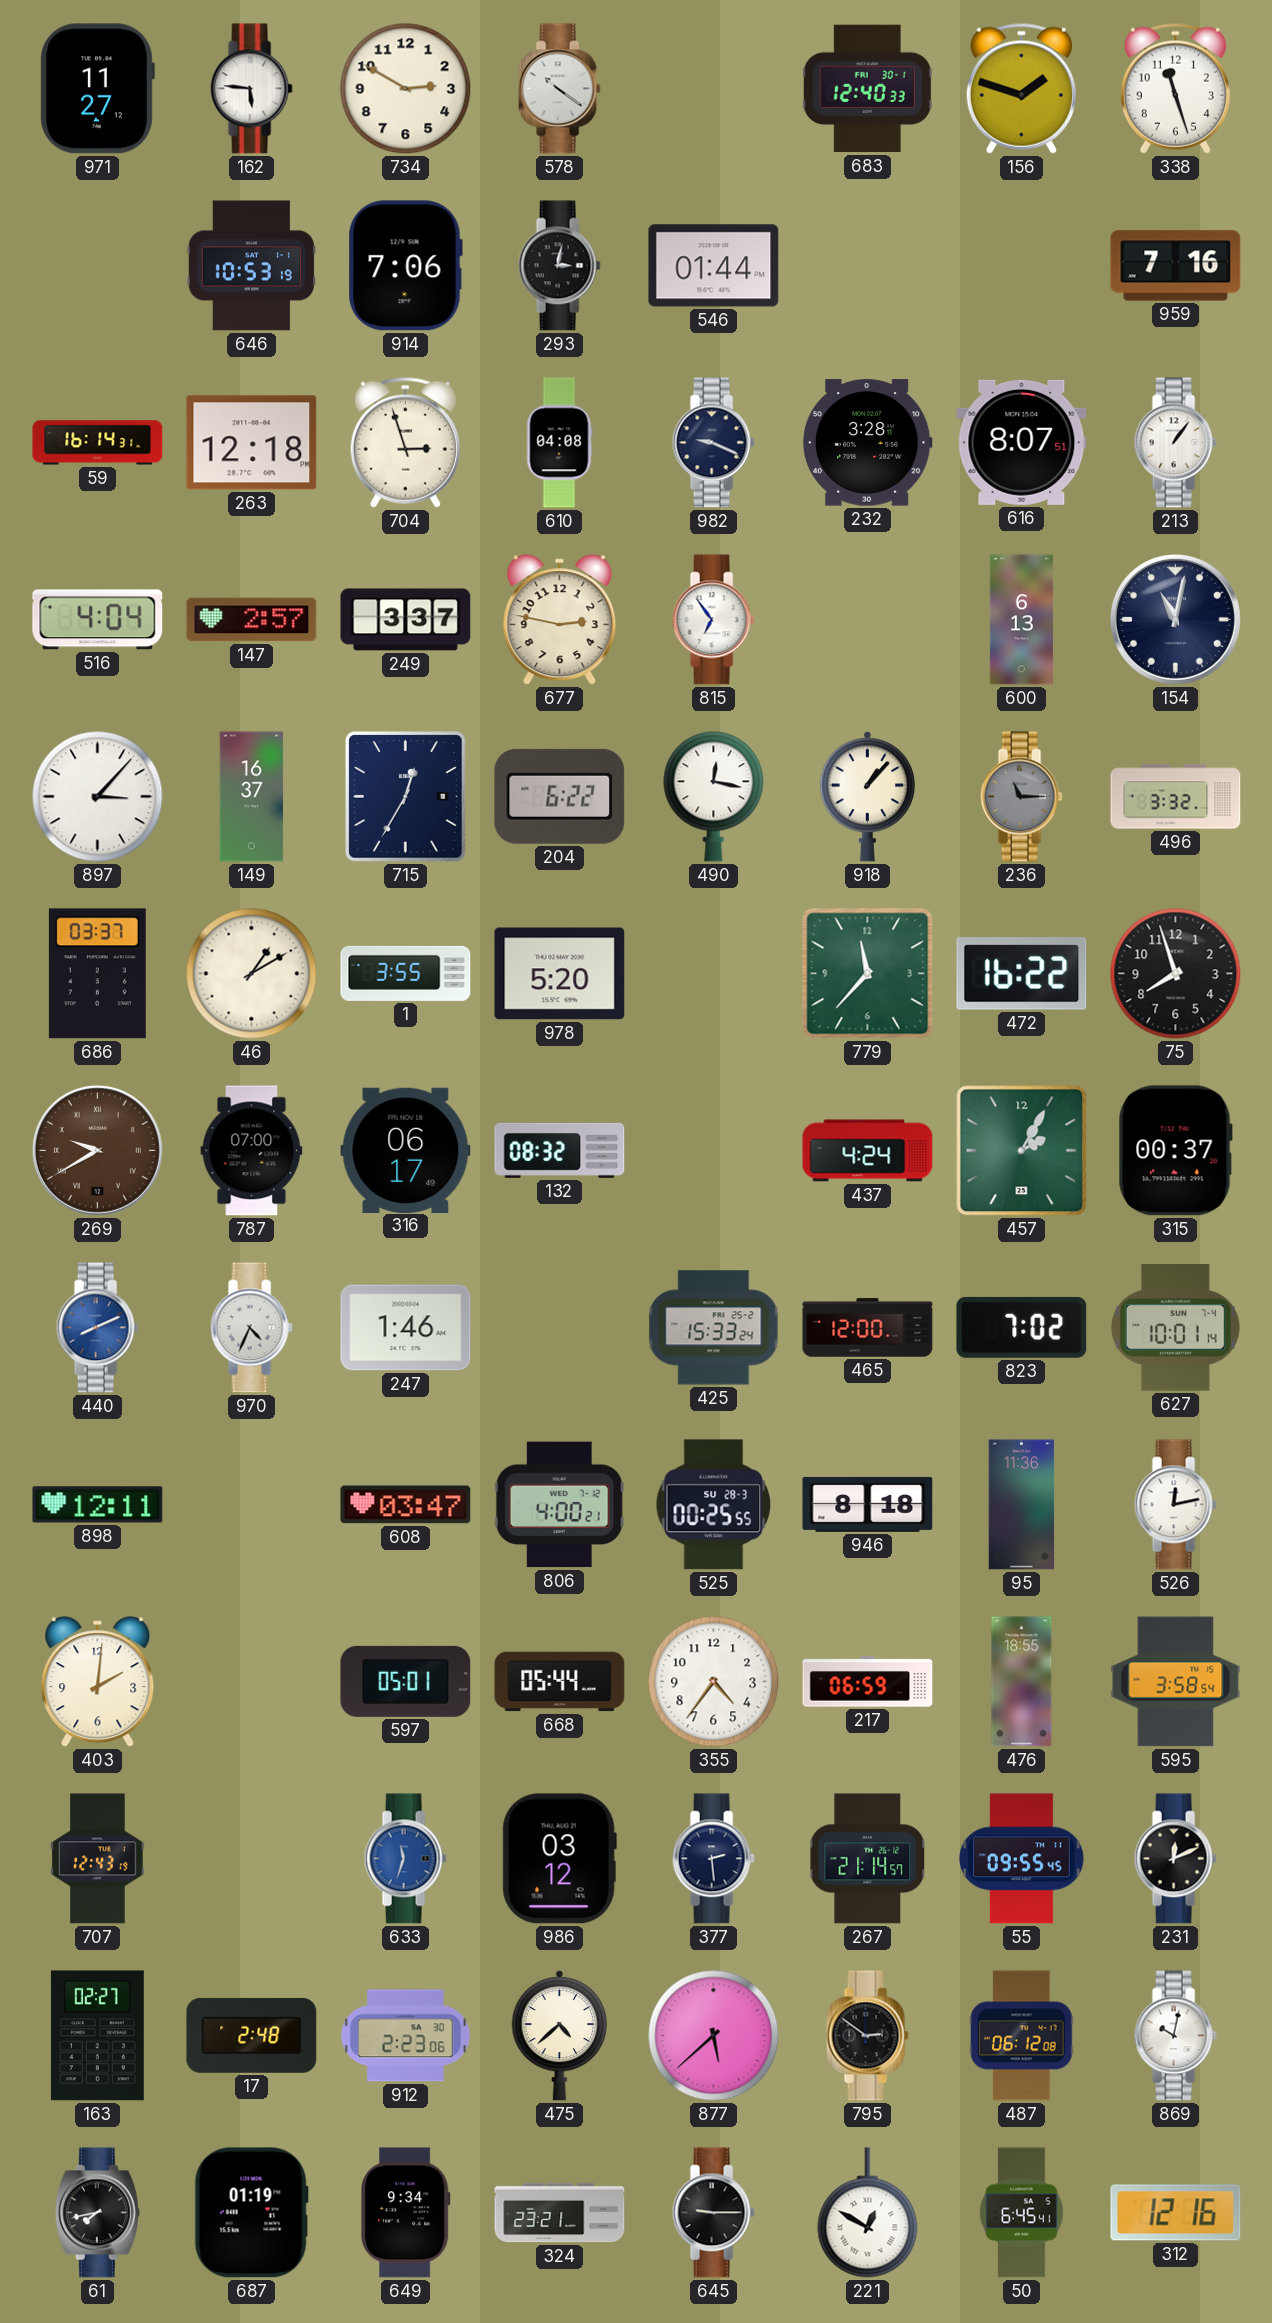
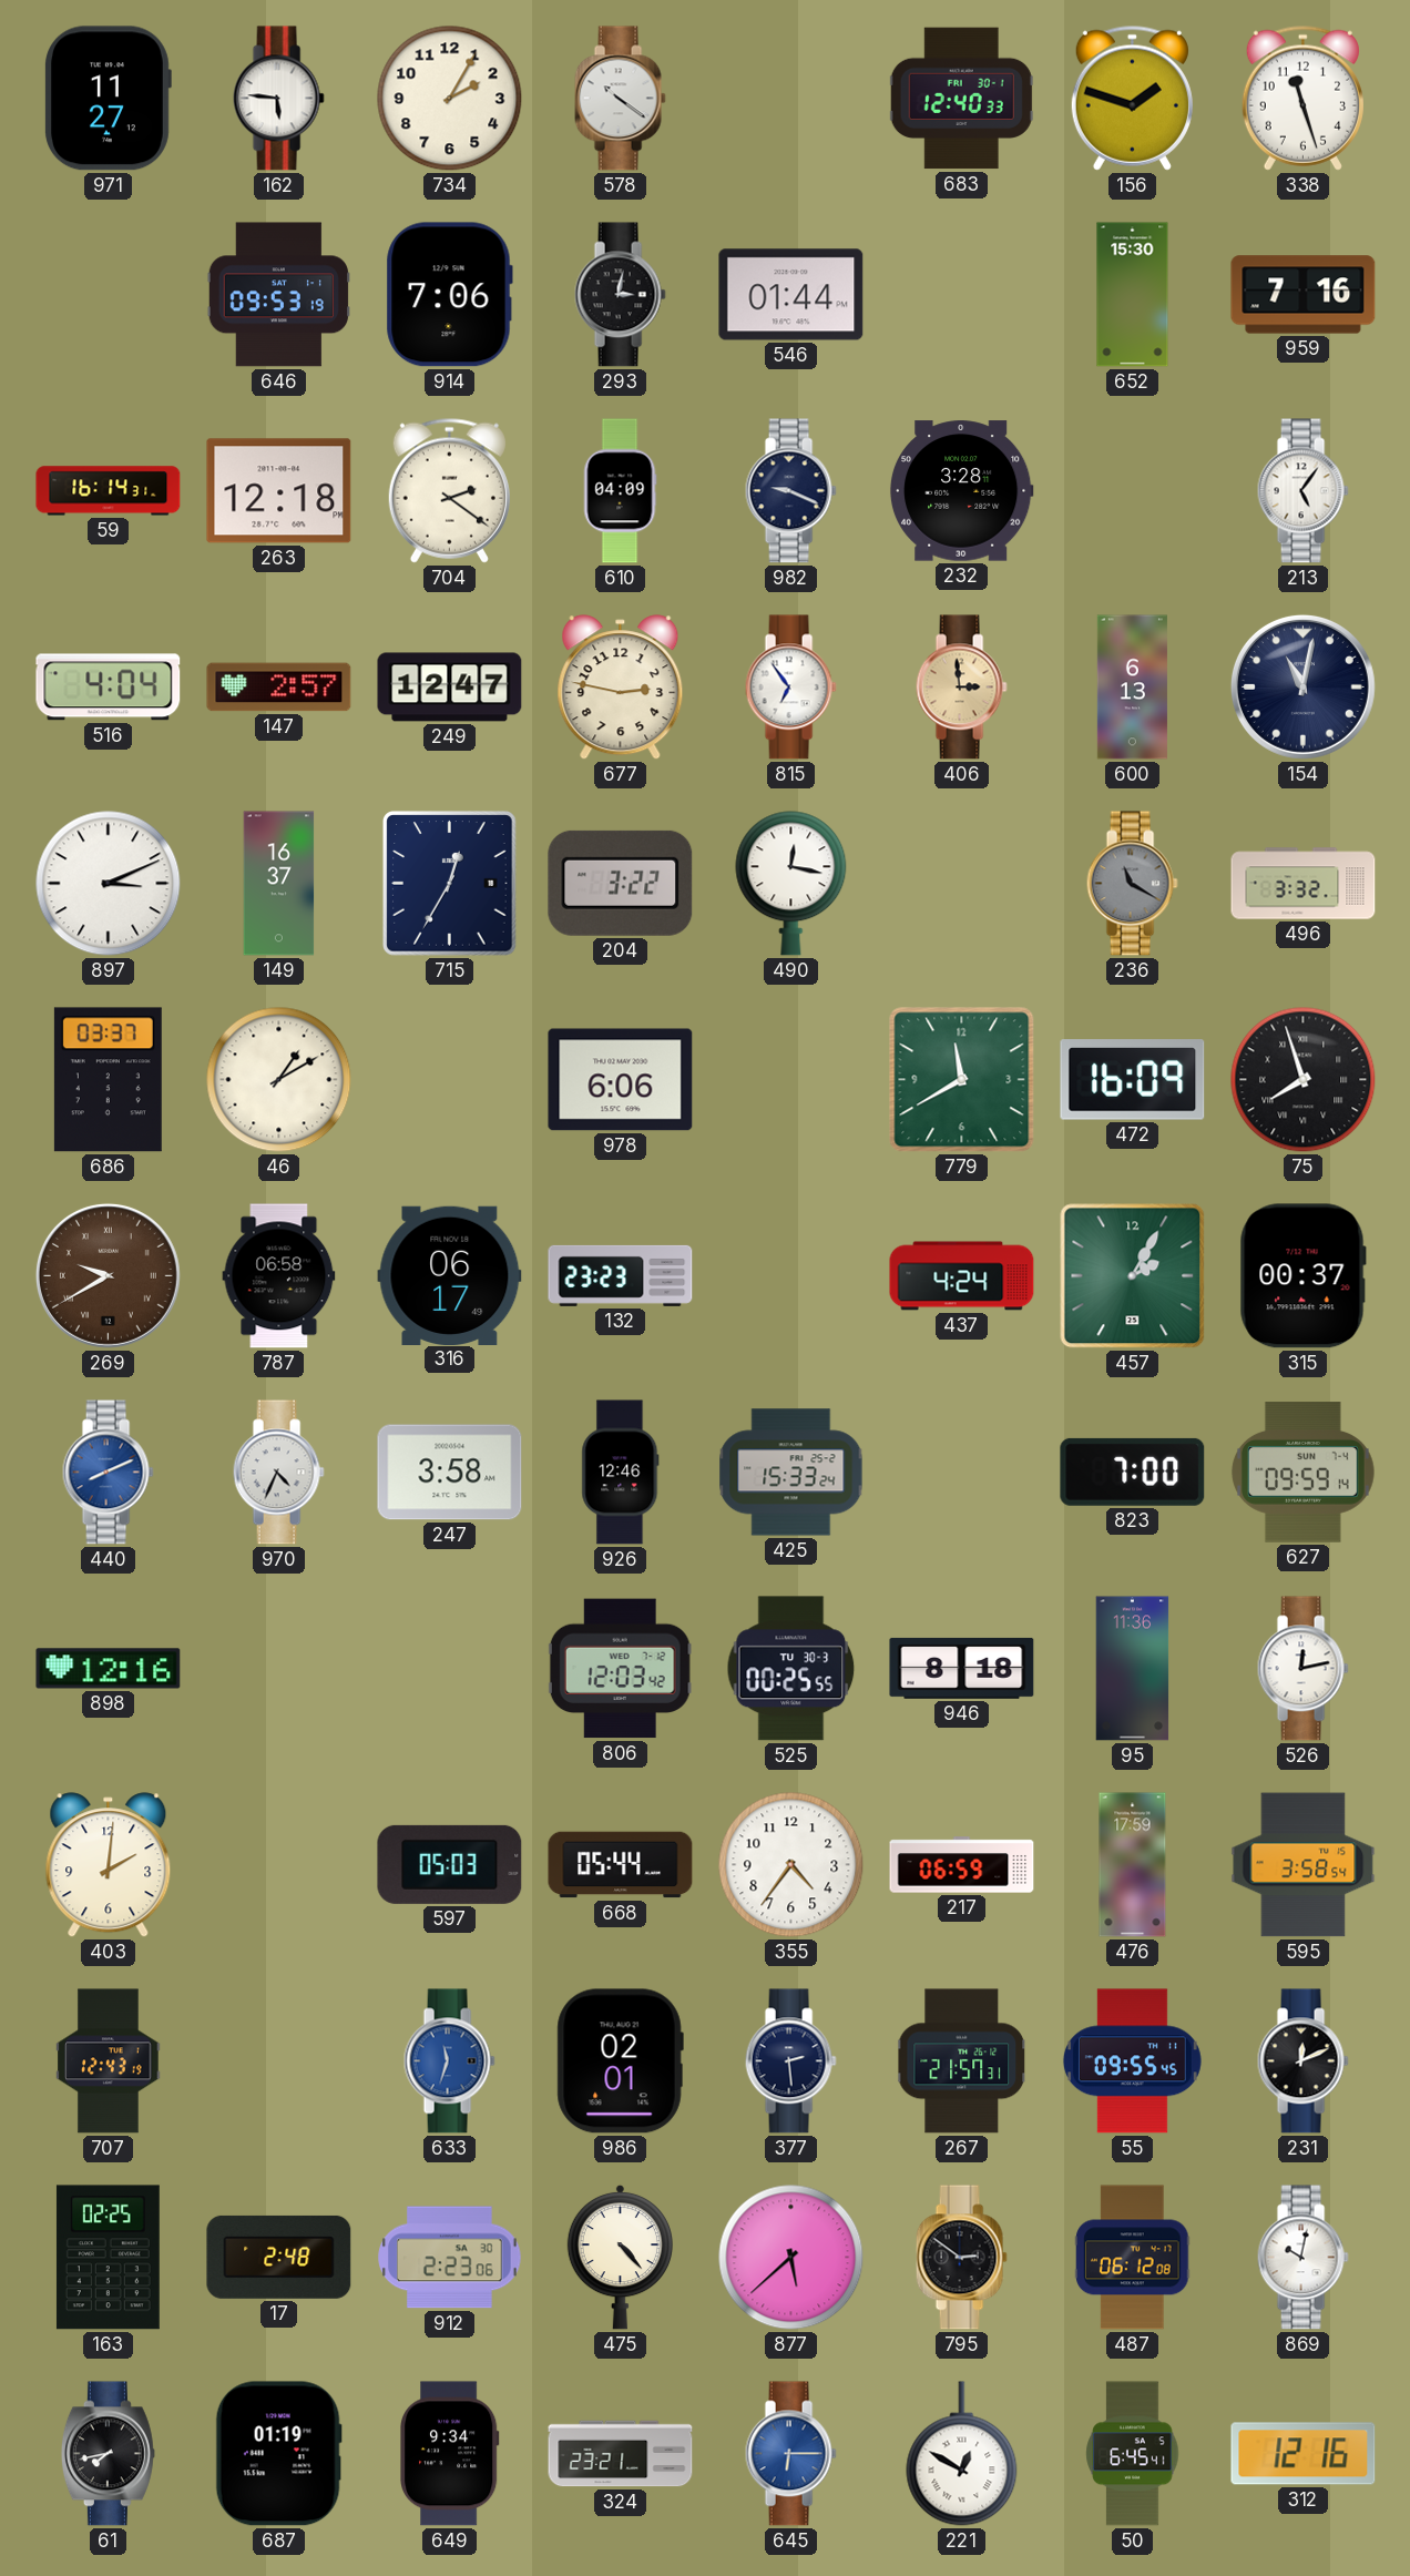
734: 2:50 -> 2:05 (450, 99)
646: 10:53 -> 09:53 (278, 295)
652: none -> 15:30 (1133, 295)
704: 2:57 -> 2:21 (449, 490)
610: 04:08 -> 04:09 (620, 491)
616: 8:07 -> none (1022, 442)
213: 1:06 -> 5:06 (1302, 491)
249: 3:37 -> 12:47 (450, 688)
406: none -> 2:59 (961, 688)
897: 3:07 -> 3:11 (109, 884)
204: 6:22 -> 3:22 (621, 883)
918: 1:07 -> none (867, 796)
236: 11:15 -> 11:20 (1132, 884)
1: 3:55 -> none (406, 973)
978: 5:20 -> 6:06 (621, 1080)
779: 11:37 -> 11:40 (962, 1080)
472: 16:22 -> 16:09 (1133, 1080)
75 numerals: Arabic -> Roman (1304, 1080)
787: 07:00 -> 06:58 (279, 1276)
132: 08:32 -> 23:23 (621, 1275)
247: 1:46 -> 3:58 (450, 1473)
926: none -> 12:46 (621, 1473)
465: 12:00 -> none (868, 1328)
823: 7:02 -> 7:00 (1133, 1472)
627: 10:01 -> 09:59 (1304, 1473)
898: 12:11 -> 12:16 (109, 1669)
608: 03:47 -> none (406, 1505)
806: 4:00 -> 12:03 (620, 1669)
525 date: SU 28-3 -> TU 30-3 (791, 1669)
597: 05:01 -> 05:03 (450, 1864)
476: 18:55 -> 17:59 (1133, 1865)
986: 03:12 -> 02:01 (620, 2061)
267: 21:14 -> 21:57 (962, 2061)
163: 02:27 -> 02:25 (108, 2258)
475: 4:38 -> 4:23 (620, 2257)
645: 9:15 -> 6:15 (790, 2454)
645 dial: black -> blue (790, 2454)
